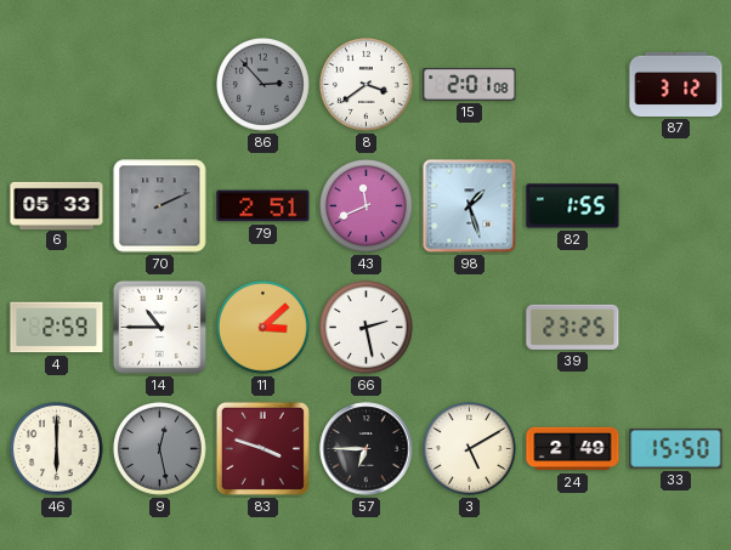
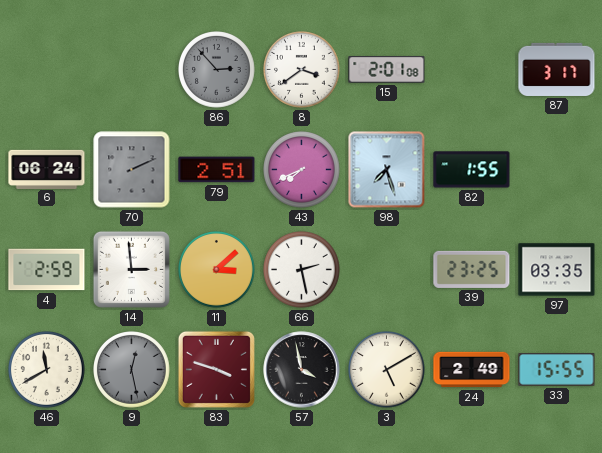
87: 3:12 -> 3:17 (557, 69)
6: 05:33 -> 06:24 (47, 169)
43: 11:41 -> 7:41 (302, 170)
98: 1:27 -> 7:27 (387, 170)
14: 10:45 -> 2:59 (131, 269)
97: none -> 03:35 (557, 270)
46: 6:00 -> 11:40 (47, 370)
57: 6:45 -> 3:58 (302, 370)
33: 15:50 -> 15:55 (557, 370)
